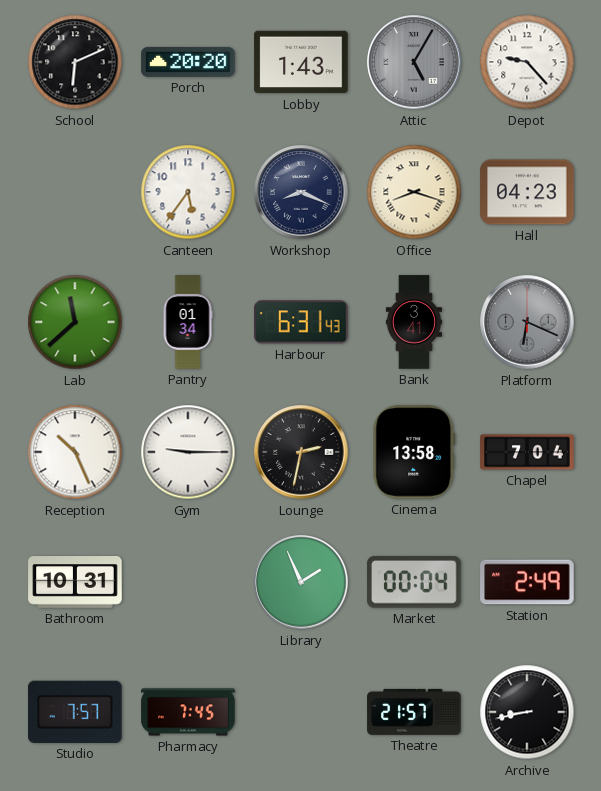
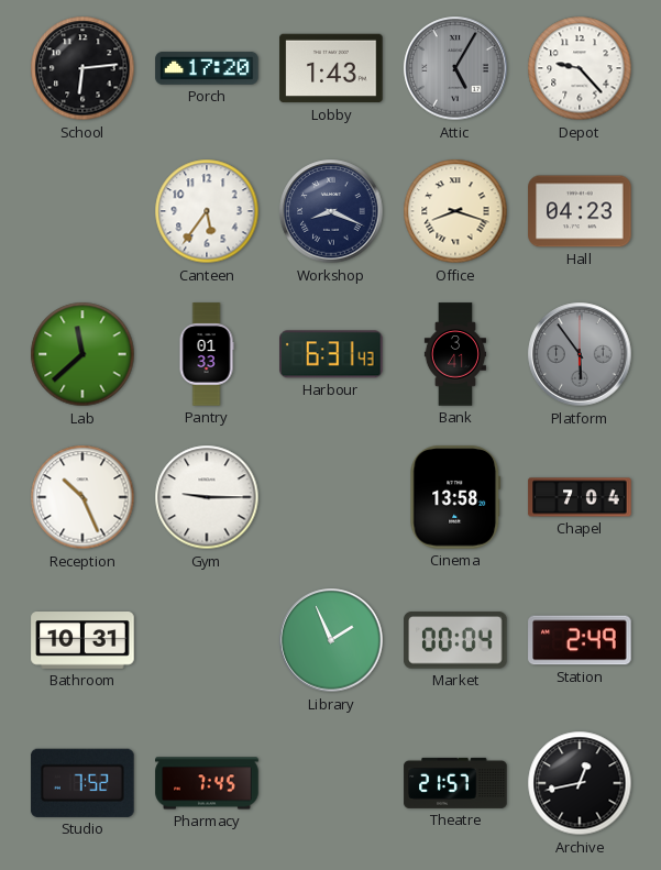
School: 6:11 -> 6:14 (82, 68)
Porch: 20:20 -> 17:20 (207, 68)
Pantry: 01:34 -> 01:33 (207, 354)
Platform: 6:19 -> 5:54 (580, 354)
Lounge: 2:32 -> none (301, 452)
Studio: 7:57 -> 7:52 (82, 783)
Archive: 8:43 -> 12:43 (580, 783)
